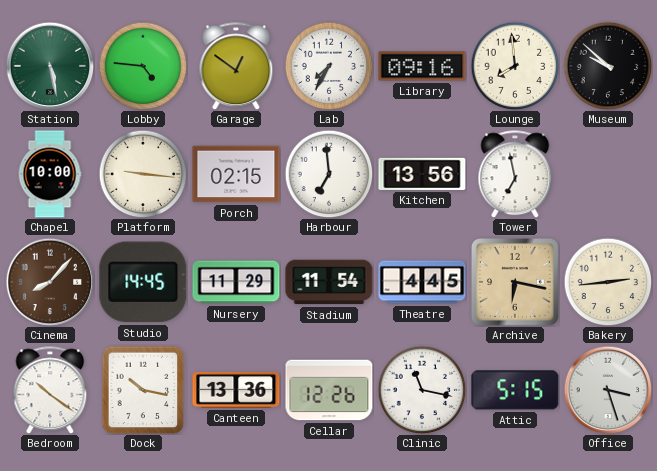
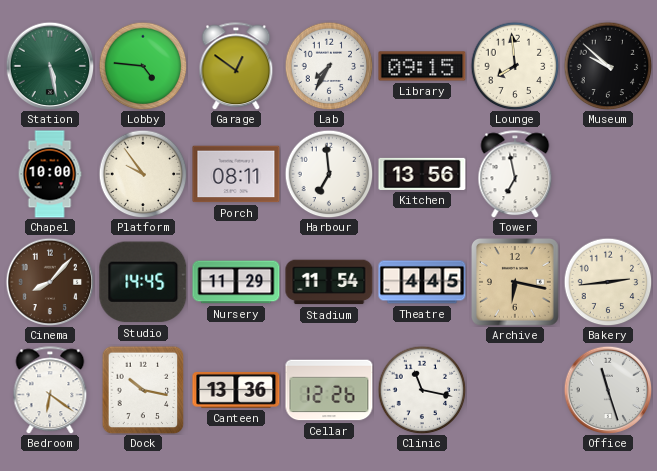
Library: 09:16 -> 09:15 (422, 66)
Platform: 9:16 -> 9:54 (143, 174)
Porch: 02:15 -> 08:11 (236, 174)
Bedroom: 10:21 -> 6:21 (50, 390)
Attic: 5:15 -> none (515, 390)
Office: 3:27 -> 11:27 (608, 390)
